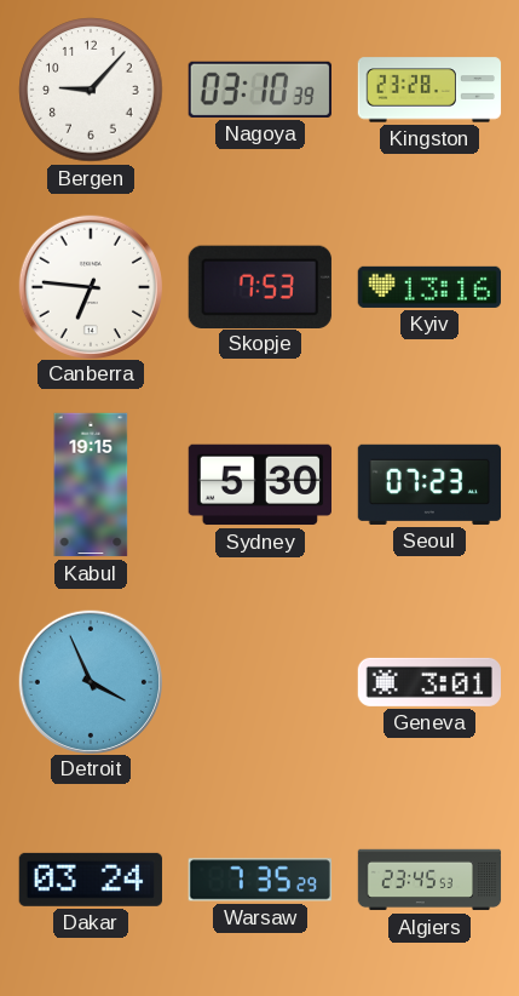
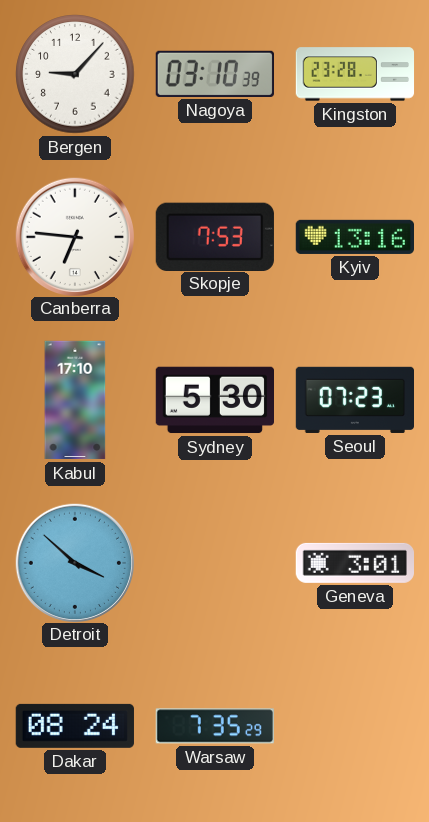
Kabul: 19:15 -> 17:10 (75, 400)
Detroit: 3:56 -> 3:52 (74, 562)
Dakar: 03:24 -> 08:24 (75, 726)
Algiers: 23:45 -> none (429, 880)
